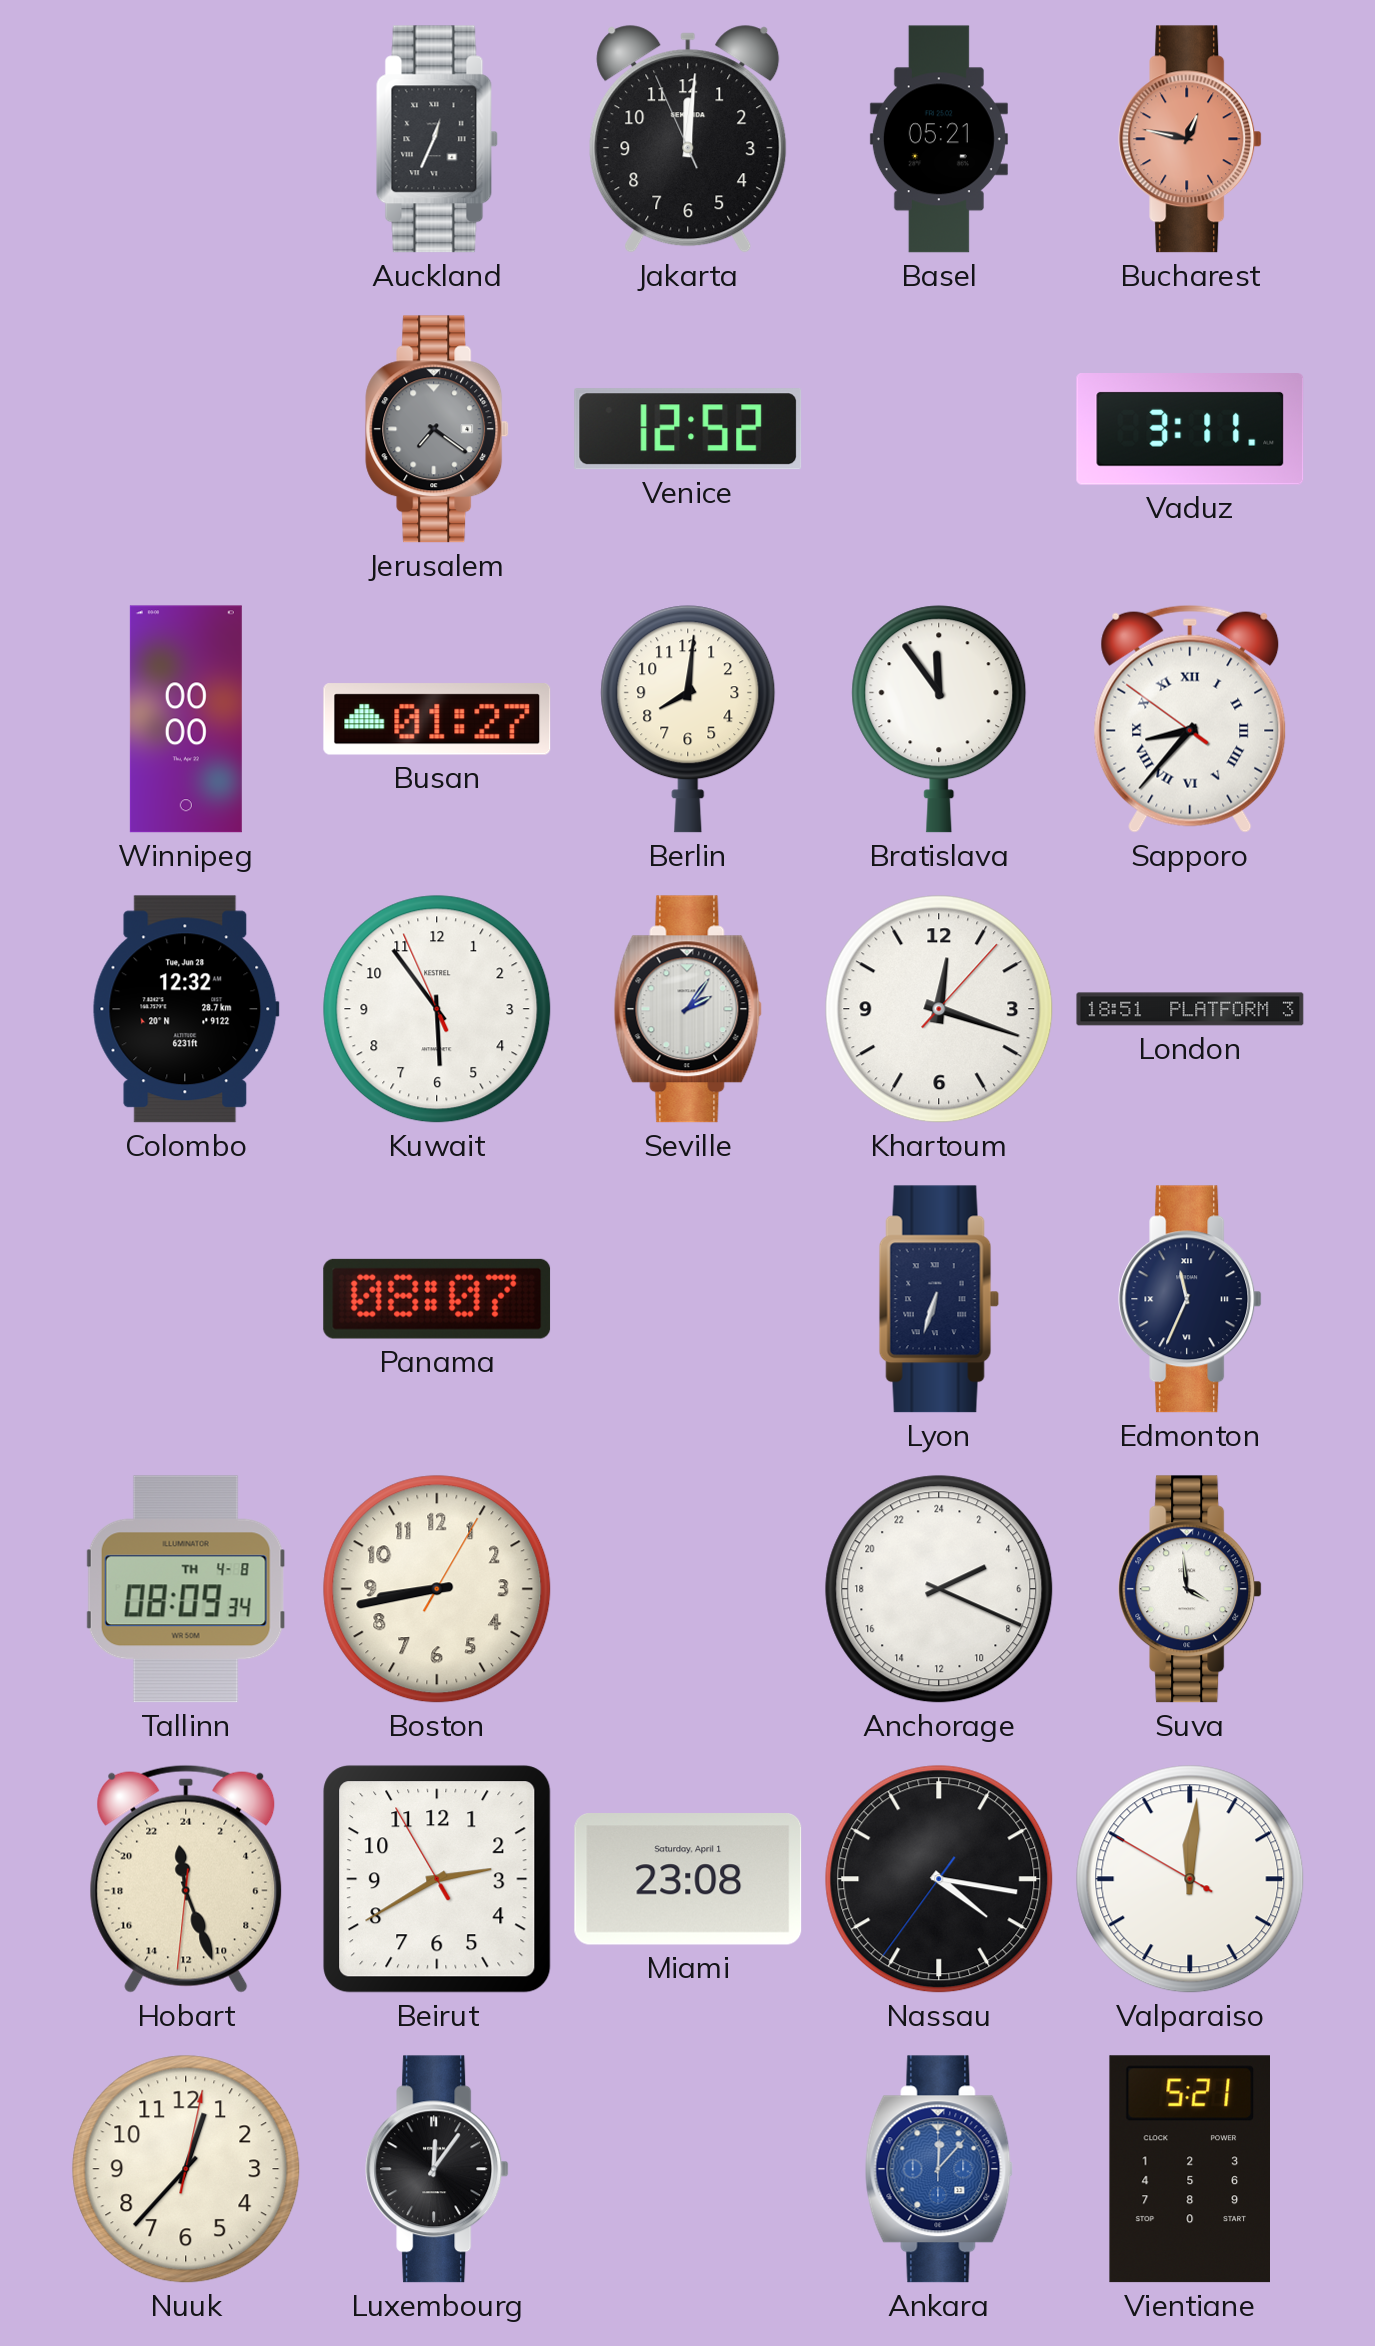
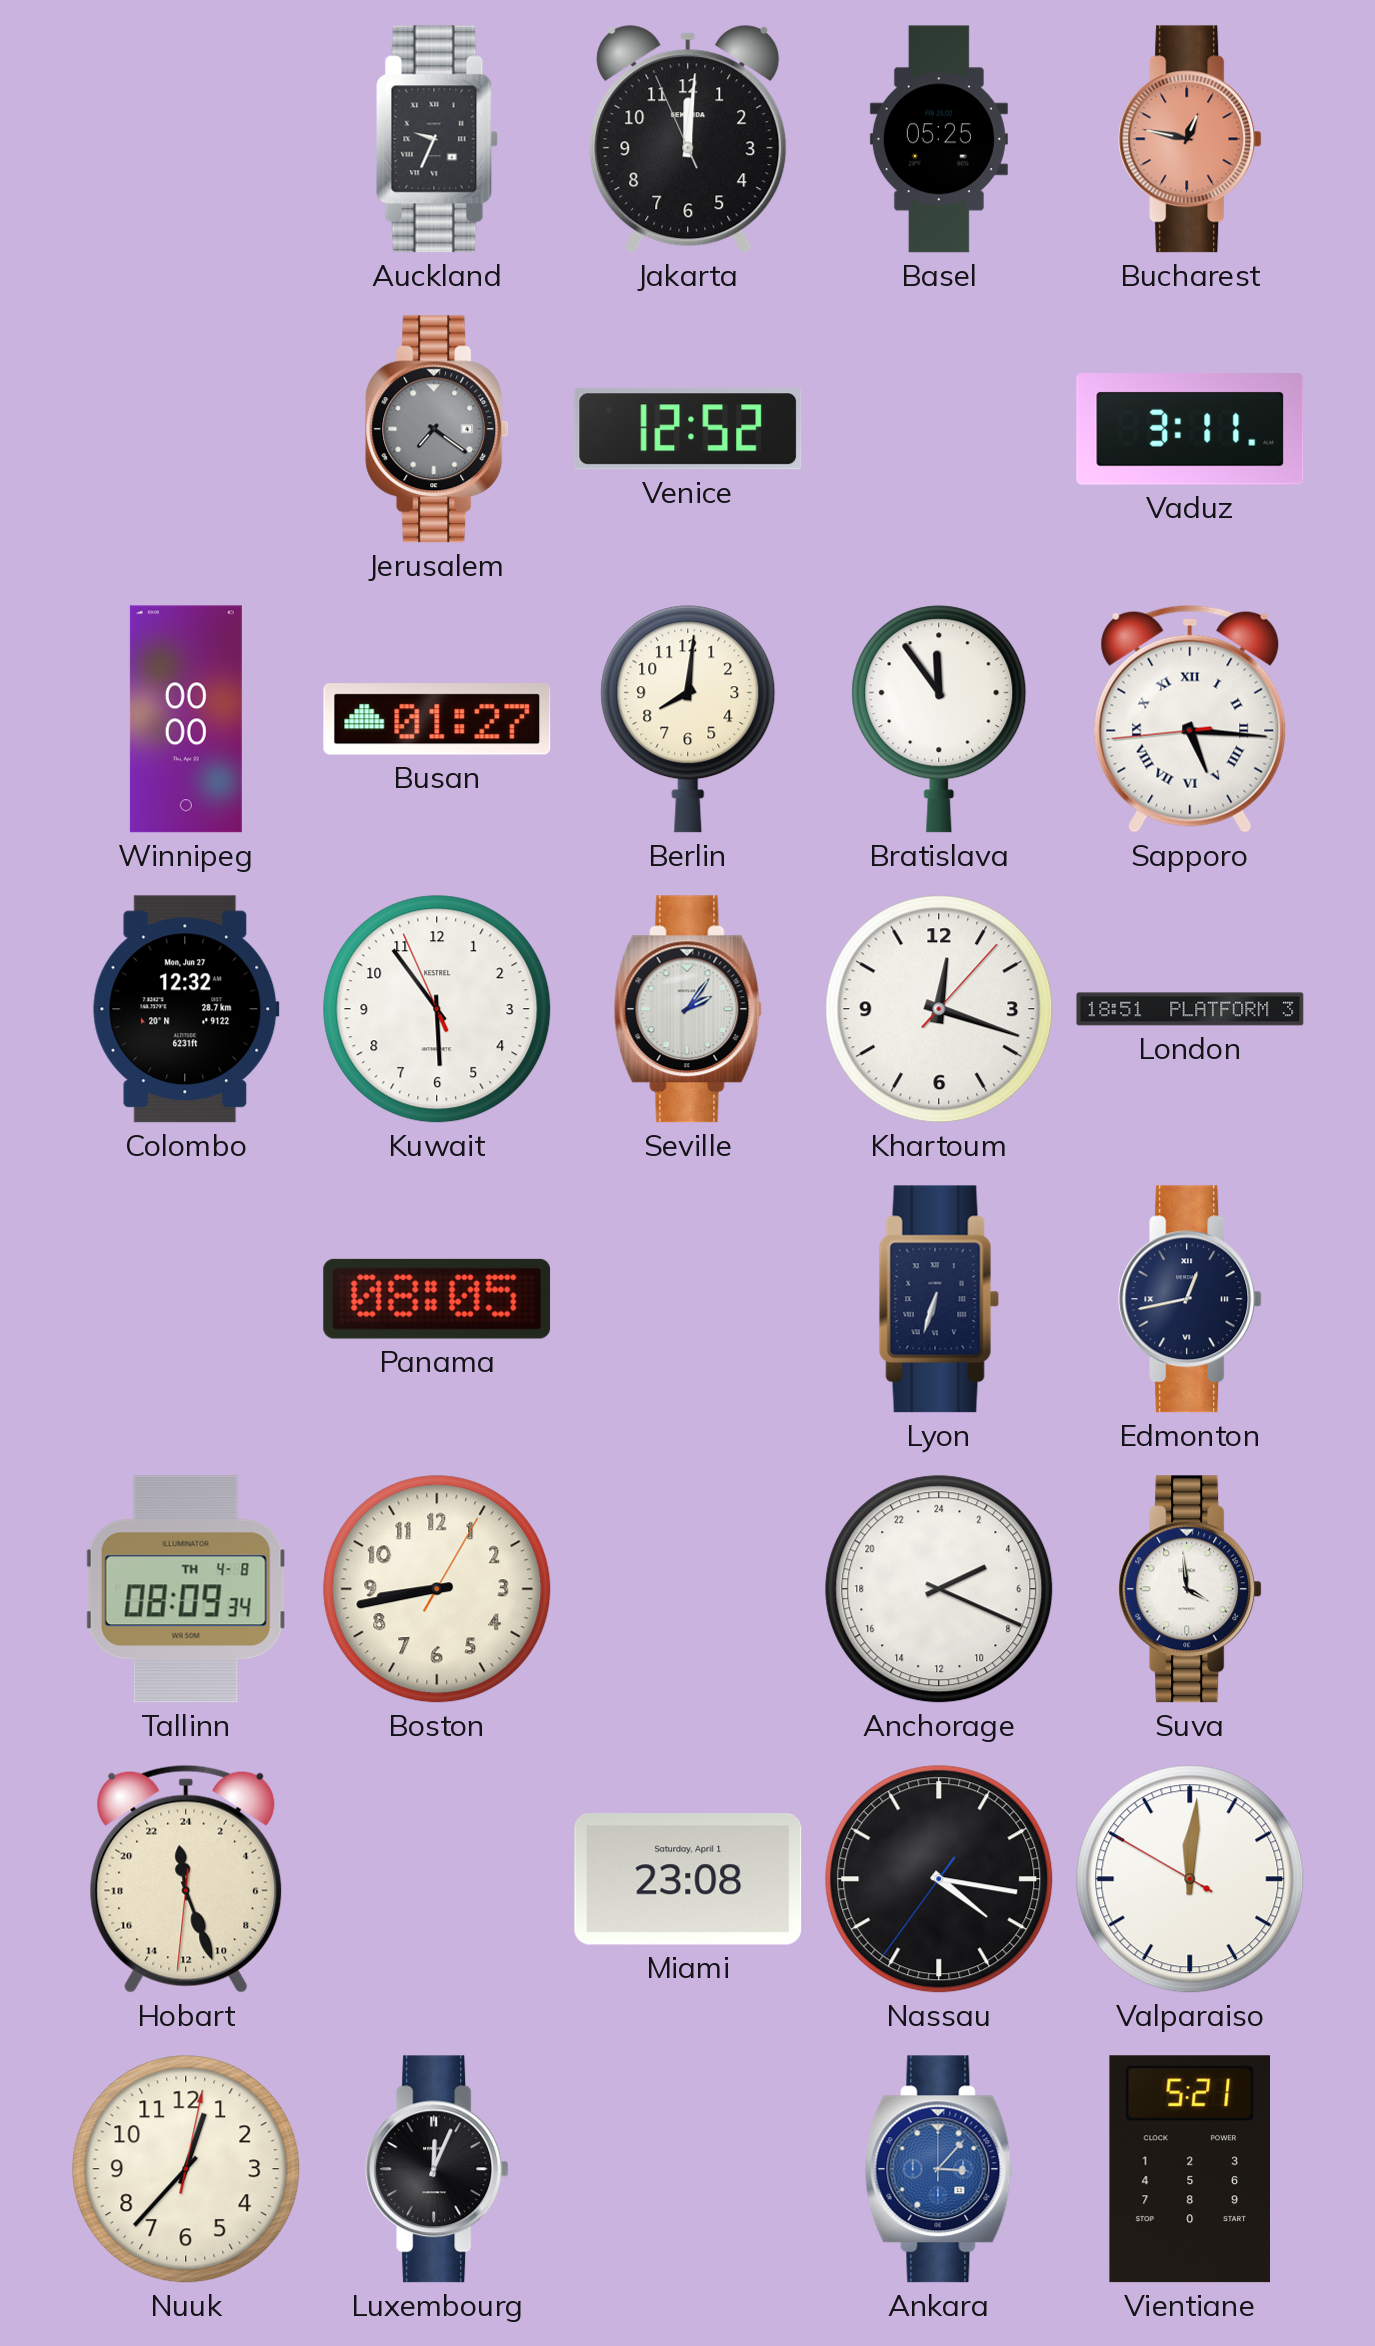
Auckland: 12:34 -> 9:34 (437, 139)
Basel: 05:21 -> 05:25 (939, 139)
Sapporo: 8:36 -> 5:15 (1190, 719)
Colombo date: Tue, Jun 28 -> Mon, Jun 27 (186, 1009)
Panama: 08:07 -> 08:05 (437, 1299)
Edmonton: 11:34 -> 12:43 (1190, 1299)
Beirut: 2:39 -> none (437, 1879)
Luxembourg: 12:06 -> 12:04 (437, 2169)
Ankara: 12:07 -> 3:07 (939, 2169)
